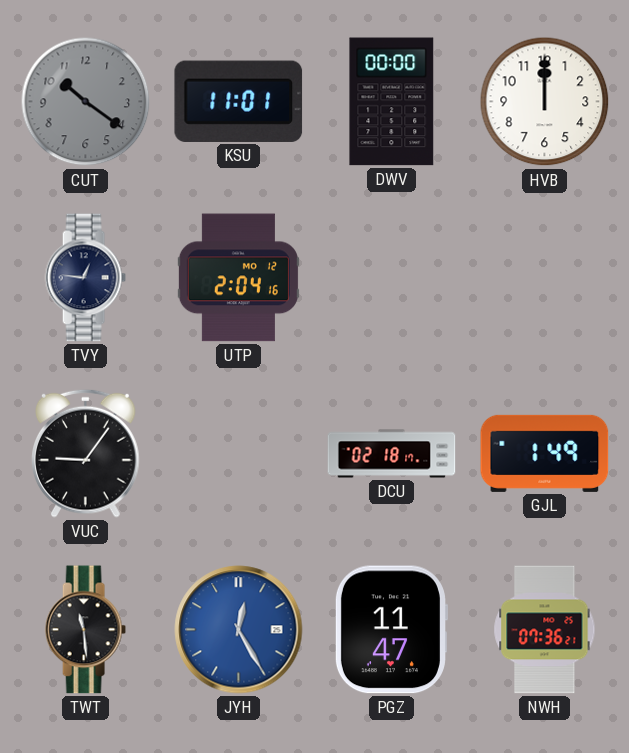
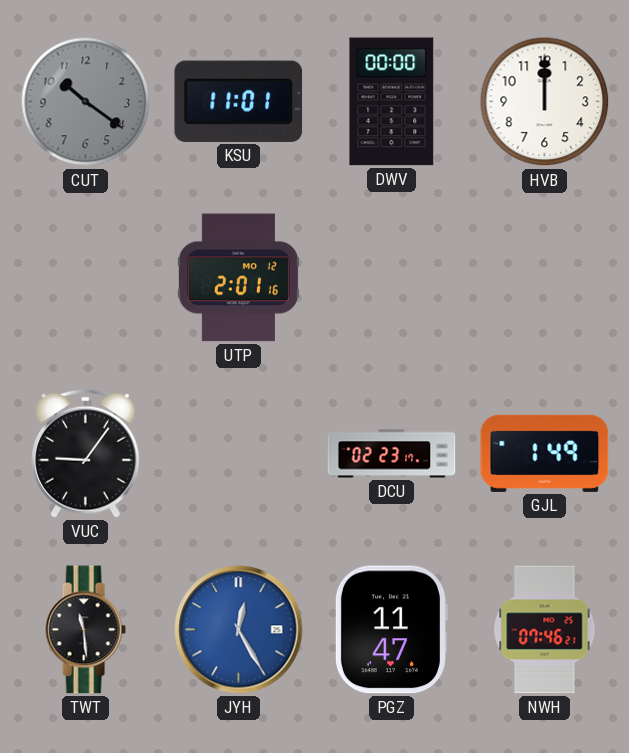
TVY: 12:46 -> none (85, 278)
UTP: 2:04 -> 2:01 (238, 278)
DCU: 02:18 -> 02:23 (392, 454)
NWH: 07:36 -> 07:46 (545, 630)
